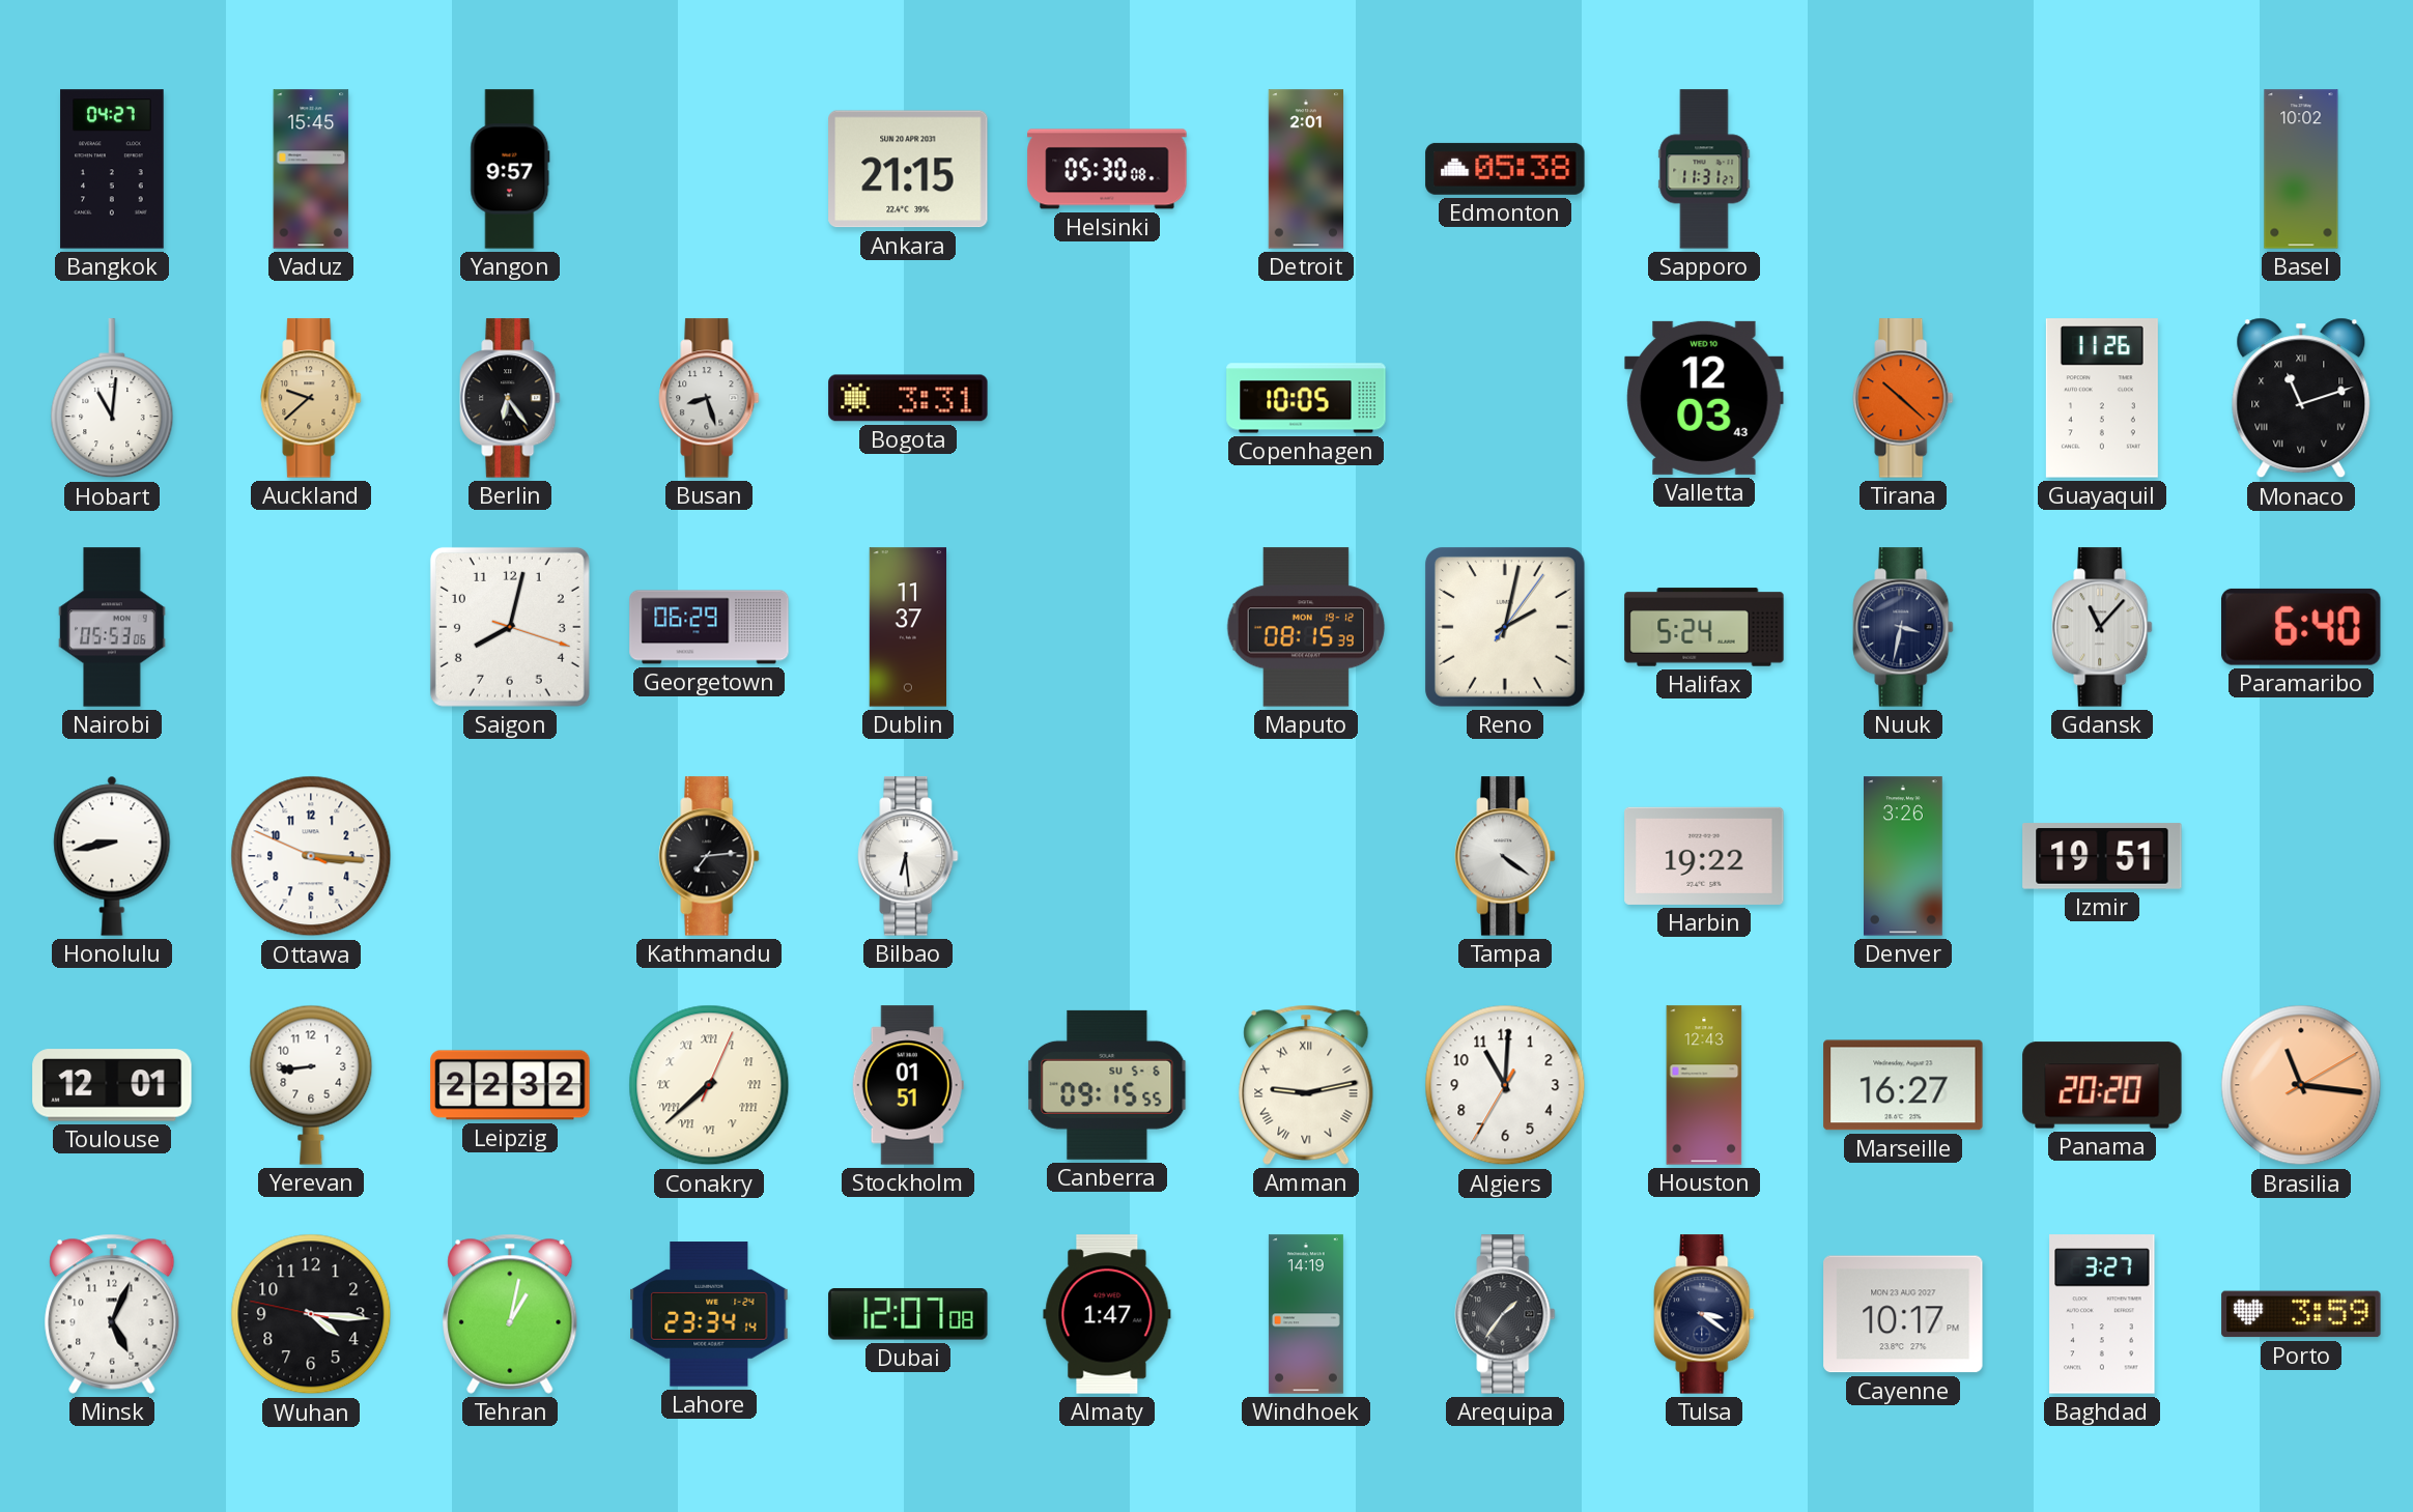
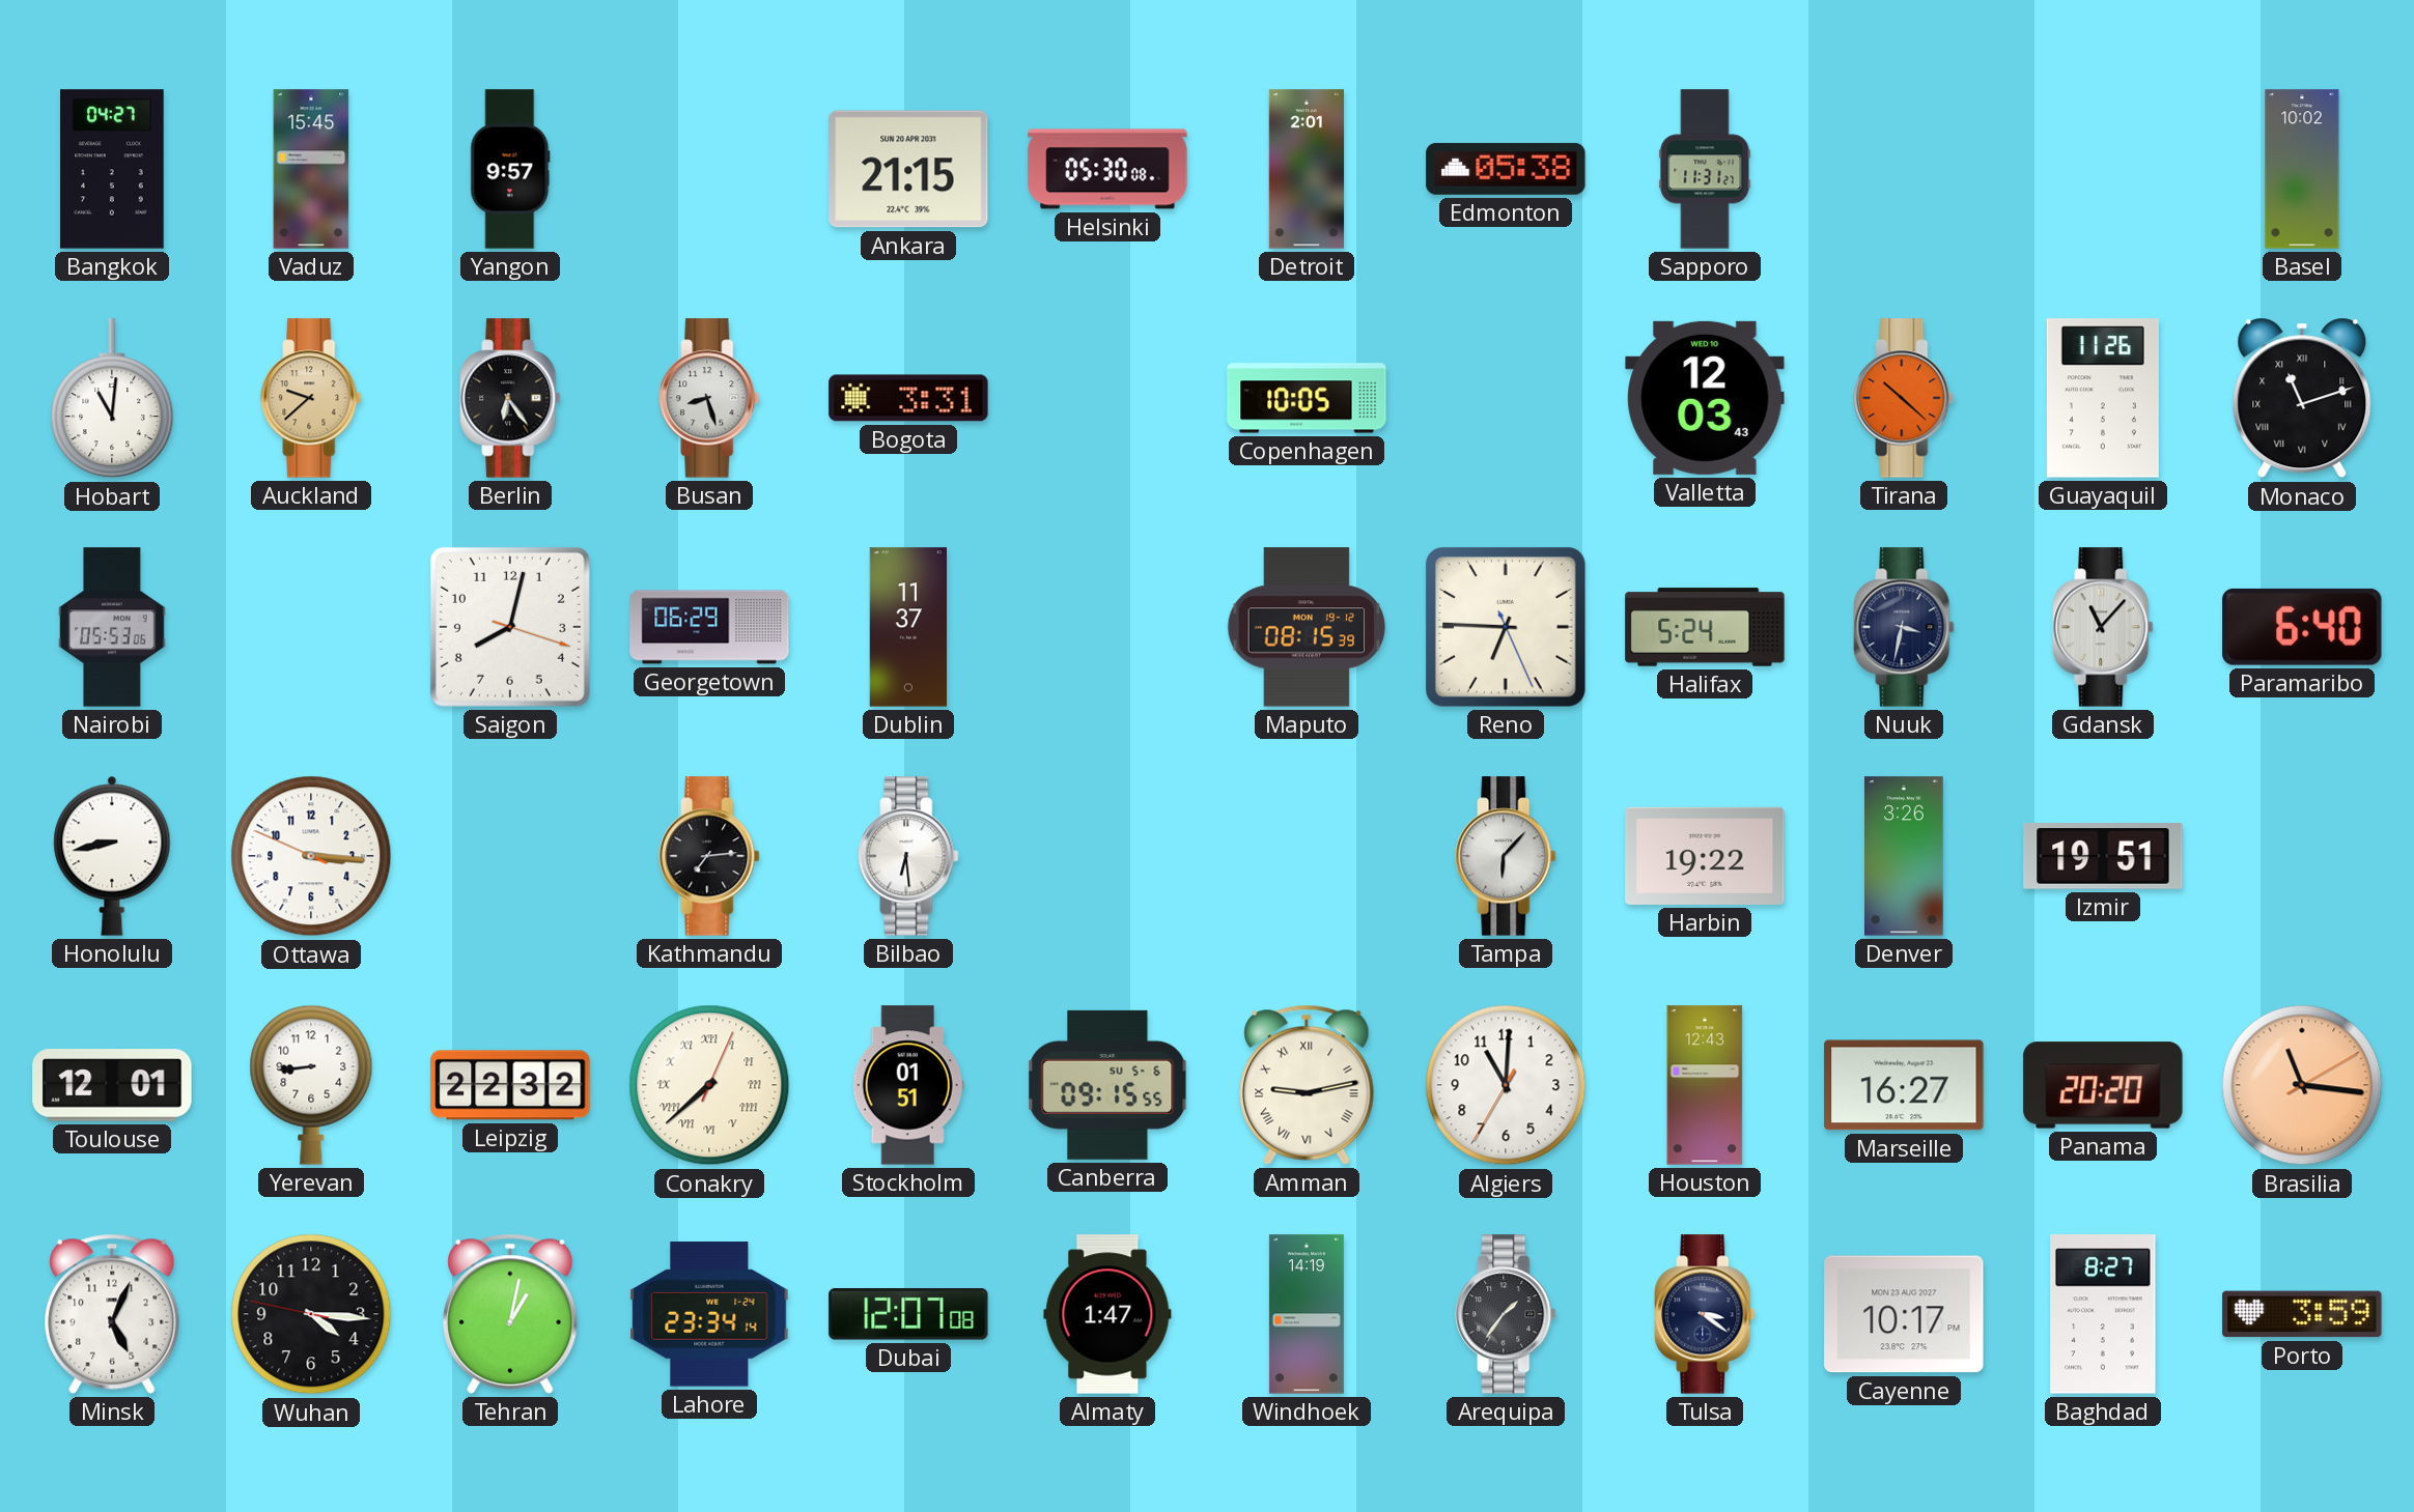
Reno: 2:02 -> 6:45 (1506, 627)
Tampa: 4:21 -> 6:07 (1506, 856)
Baghdad: 3:27 -> 8:27 (2103, 1314)
